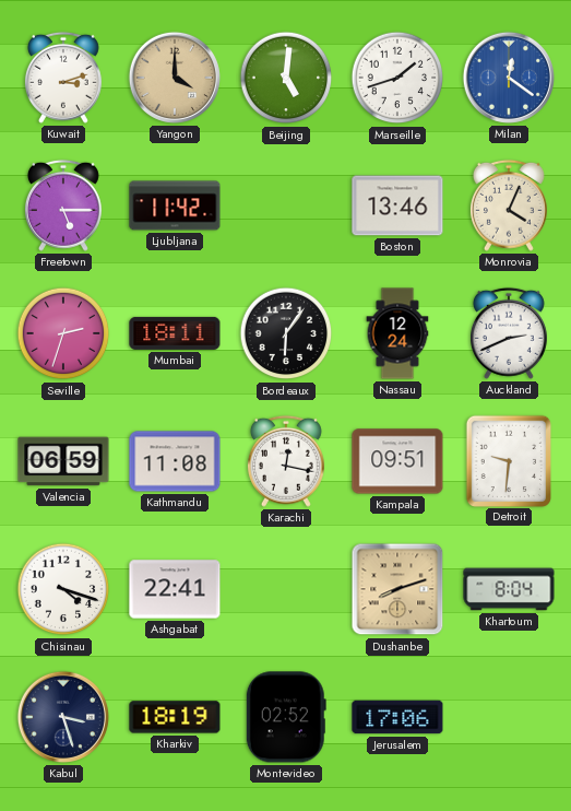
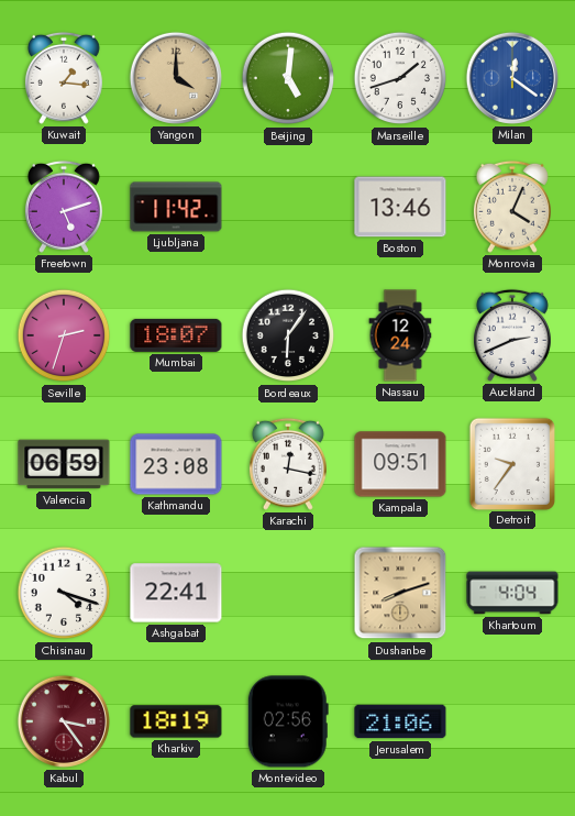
Kuwait: 3:12 -> 1:16 (64, 78)
Freetown: 5:15 -> 5:12 (64, 207)
Mumbai: 18:11 -> 18:07 (176, 335)
Kathmandu: 11:08 -> 23:08 (176, 464)
Detroit: 9:31 -> 9:36 (511, 463)
Khartoum: 8:04 -> 4:04 (512, 593)
Kabul: 3:27 -> 3:24 (64, 721)
Kabul dial: navy -> burgundy (64, 721)
Montevideo: 02:52 -> 02:56 (288, 721)
Jerusalem: 17:06 -> 21:06 (400, 721)
